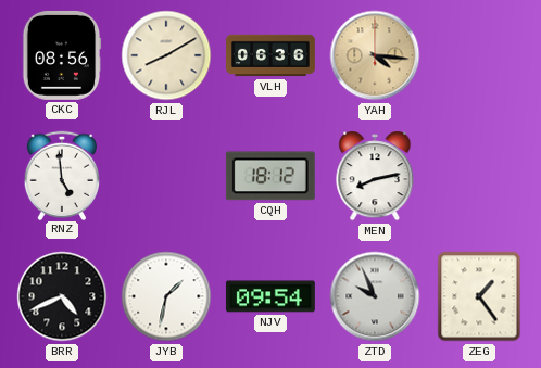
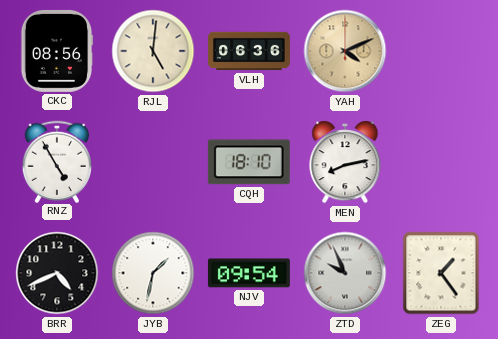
RJL: 8:10 -> 5:01 (153, 51)
YAH: 4:16 -> 4:11 (345, 51)
RNZ: 4:59 -> 4:55 (56, 161)
CQH: 18:12 -> 18:10 (249, 162)
